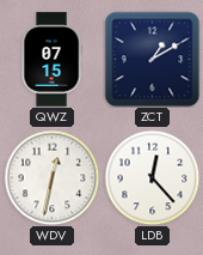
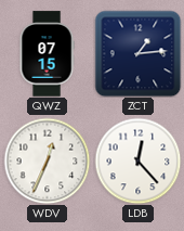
ZCT: 1:10 -> 1:14 (137, 53)
WDV: 12:32 -> 12:34 (47, 161)
